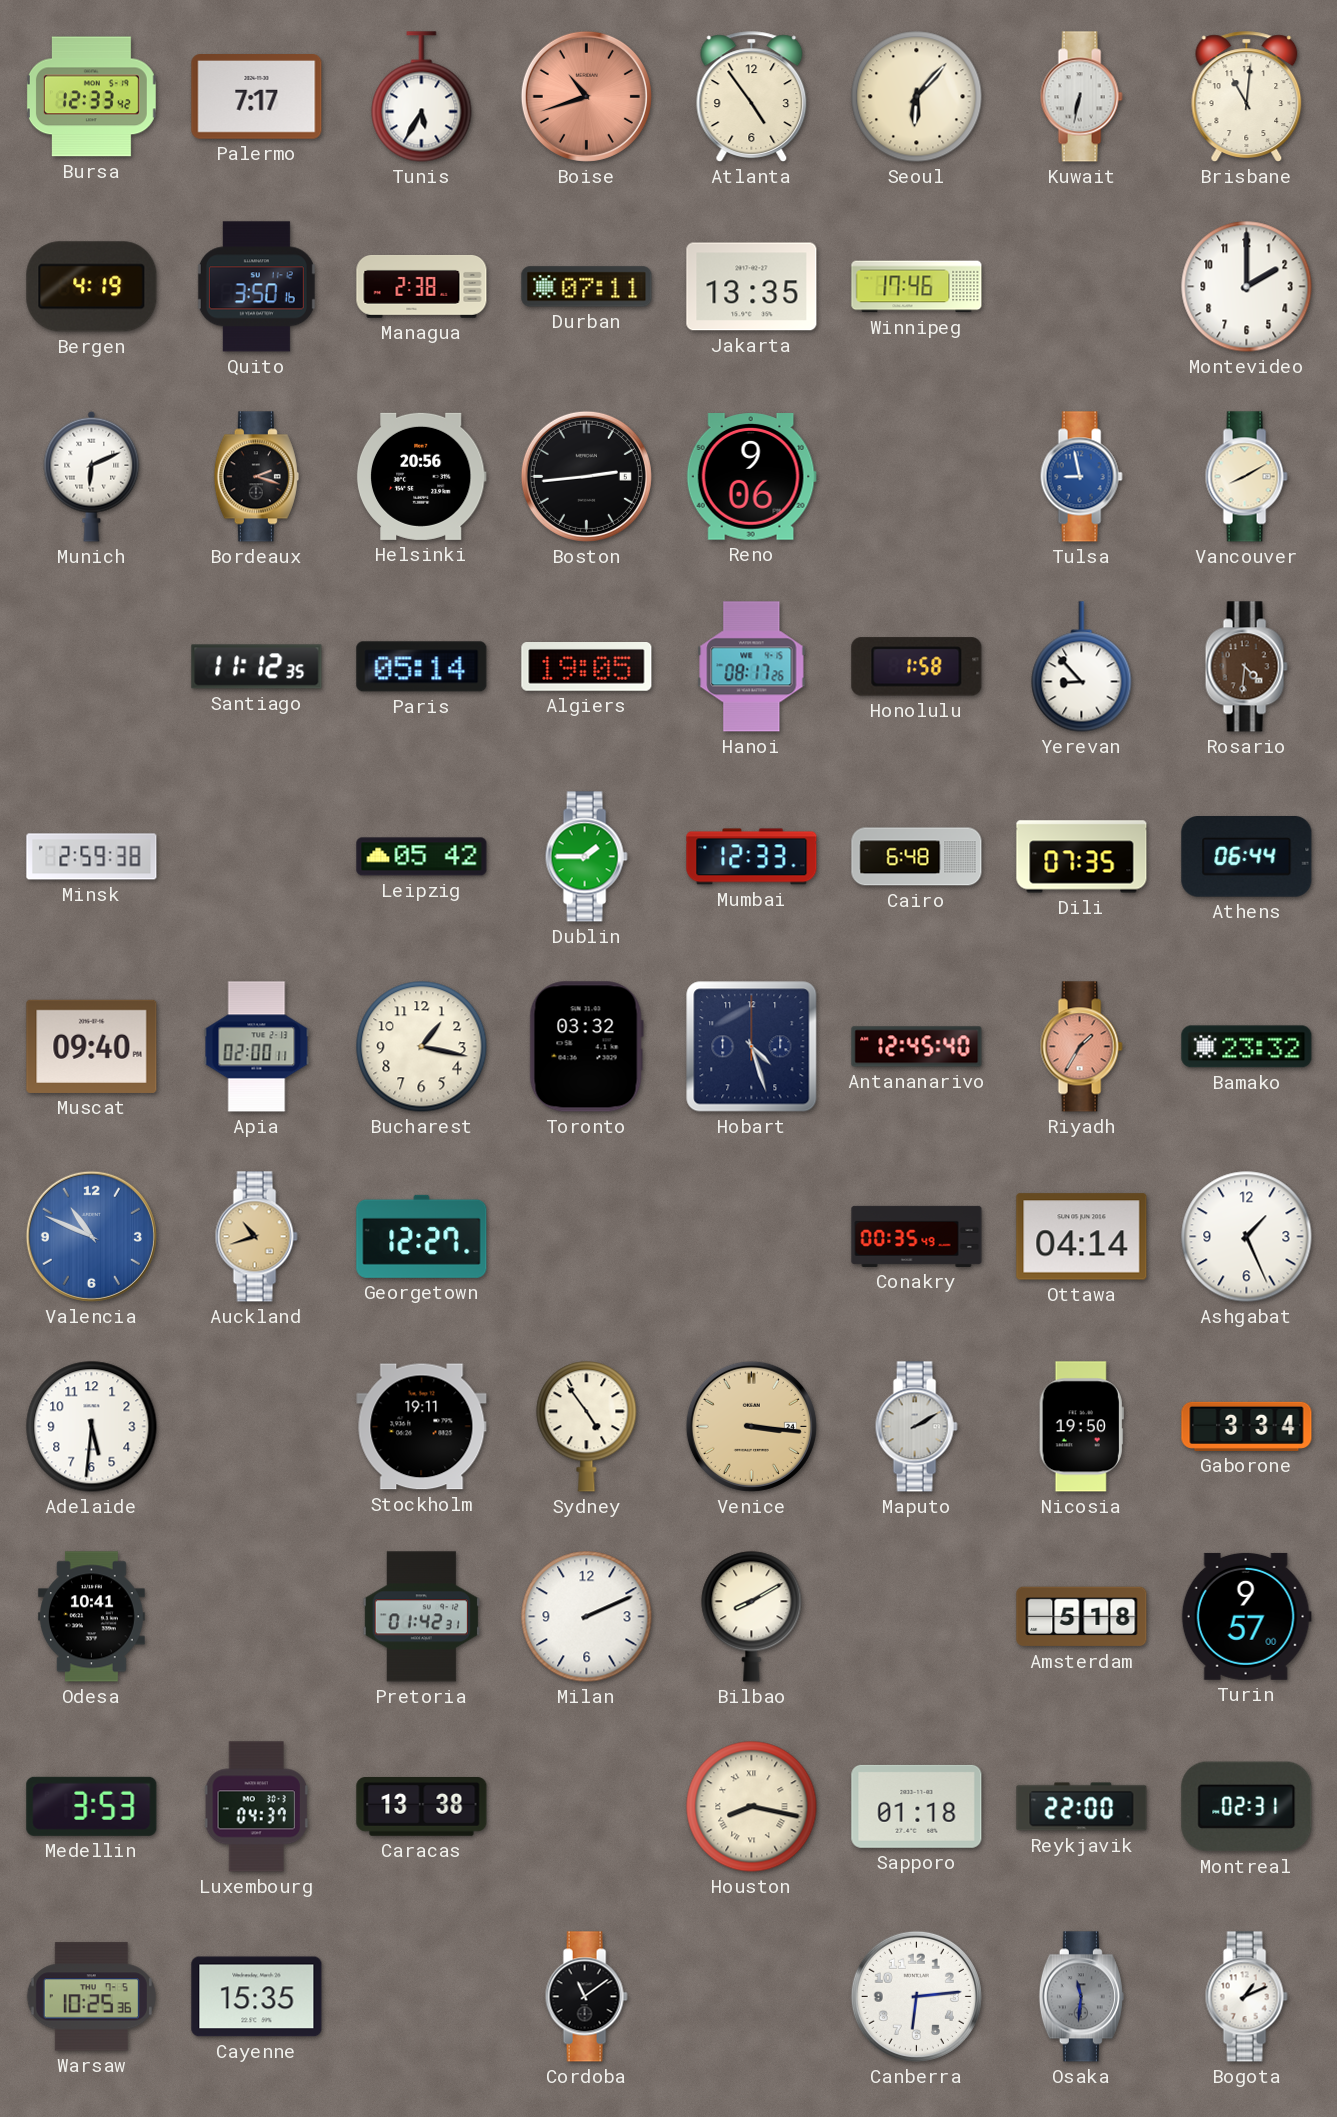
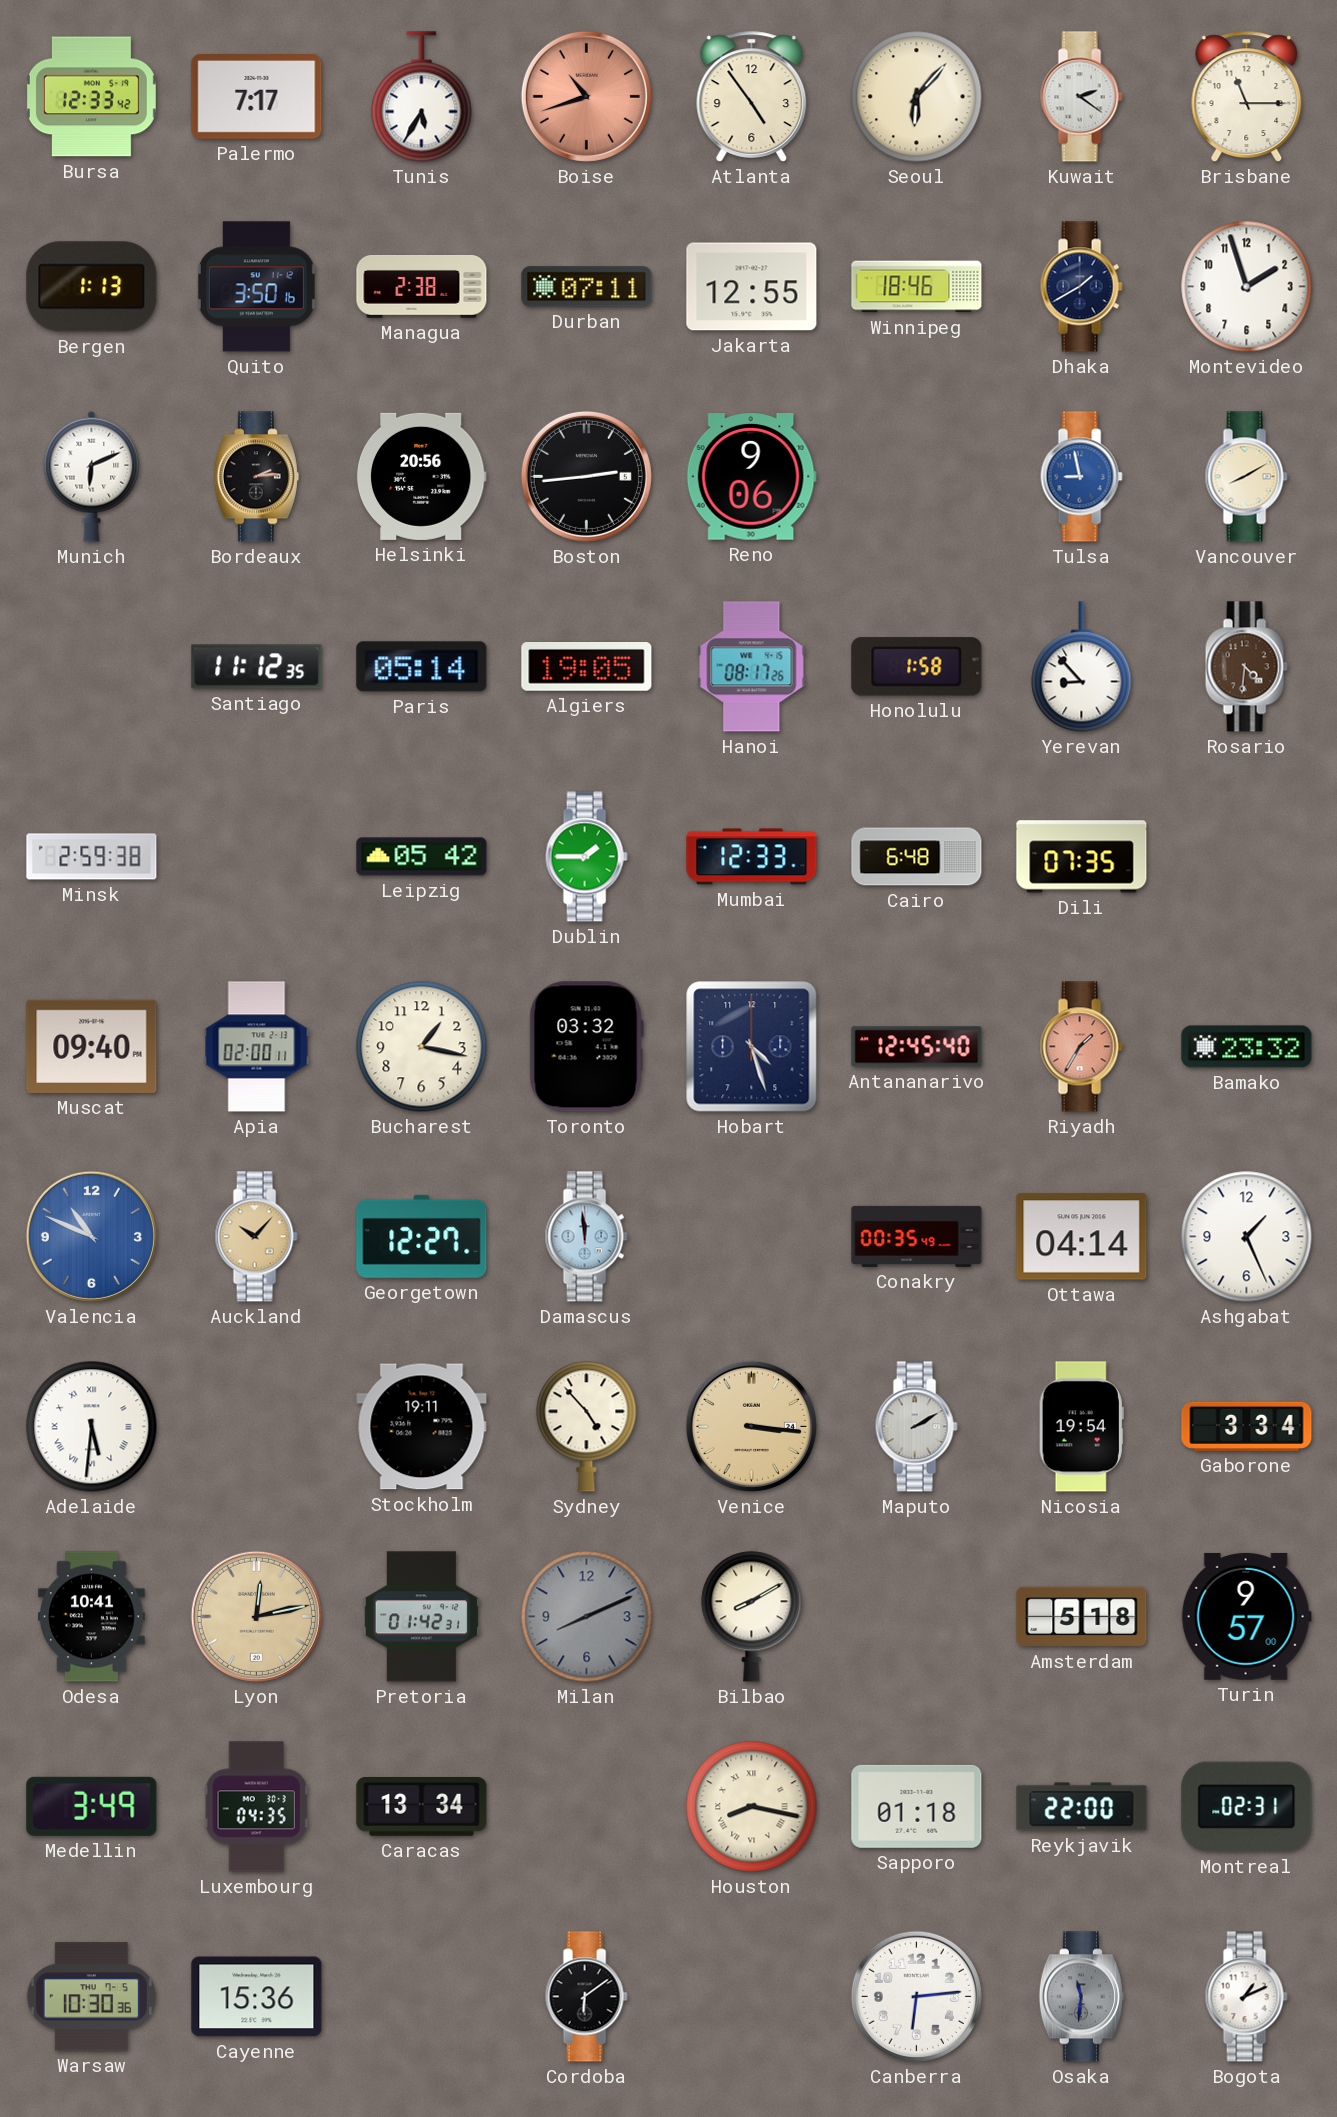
Kuwait: 6:32 -> 2:21 (1081, 97)
Brisbane: 11:01 -> 11:15 (1247, 97)
Bergen: 4:19 -> 1:13 (92, 287)
Jakarta: 13:35 -> 12:55 (752, 287)
Winnipeg: 17:46 -> 18:46 (917, 287)
Dhaka: none -> 1:40 (1081, 287)
Montevideo: 2:00 -> 1:57 (1247, 287)
Bordeaux: 2:18 -> 2:14 (256, 477)
Athens: 06:44 -> none (1247, 857)
Auckland: 10:42 -> 10:07 (256, 1237)
Damascus: none -> 11:59 (586, 1237)
Adelaide numerals: Arabic -> Roman (92, 1427)
Sydney: 4:54 -> 4:53 (587, 1427)
Nicosia: 19:50 -> 19:54 (1081, 1427)
Lyon: none -> 12:13 (256, 1616)
Milan: 2:11 -> 8:11 (587, 1617)
Milan dial: white -> grey (587, 1617)
Medellin: 3:53 -> 3:49 (92, 1806)
Luxembourg: 04:37 -> 04:35 (256, 1807)
Caracas: 13:38 -> 13:34 (422, 1807)
Warsaw: 10:25 -> 10:30 (91, 1997)
Cayenne: 15:35 -> 15:36 (257, 1997)
Cordoba: 11:09 -> 6:09 (586, 1997)
